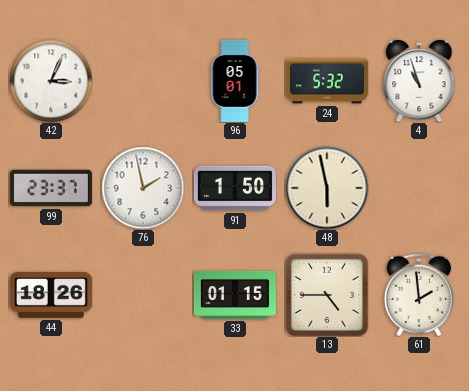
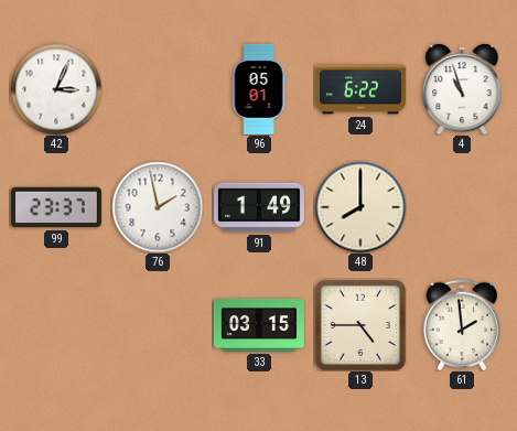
24: 5:32 -> 6:22 (360, 89)
91: 1:50 -> 1:49 (259, 207)
48: 5:58 -> 8:00 (360, 207)
44: 18:26 -> none (51, 295)
33: 01:15 -> 03:15 (259, 325)
